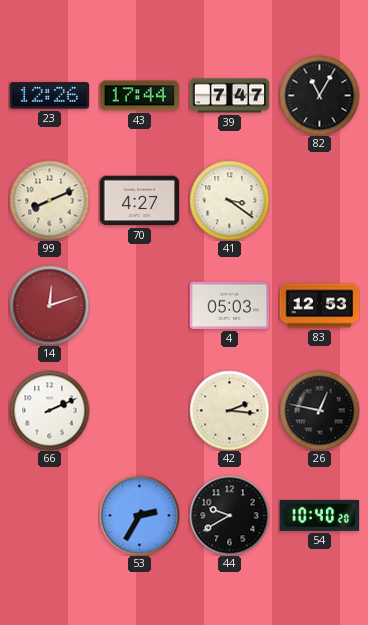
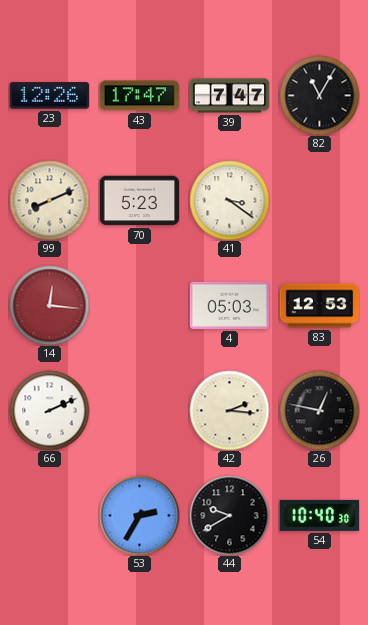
43: 17:44 -> 17:47 (139, 96)
70: 4:27 -> 5:23 (139, 201)
14: 12:12 -> 12:16 (49, 305)
54: 10:40:20 -> 10:40:30 (319, 515)
